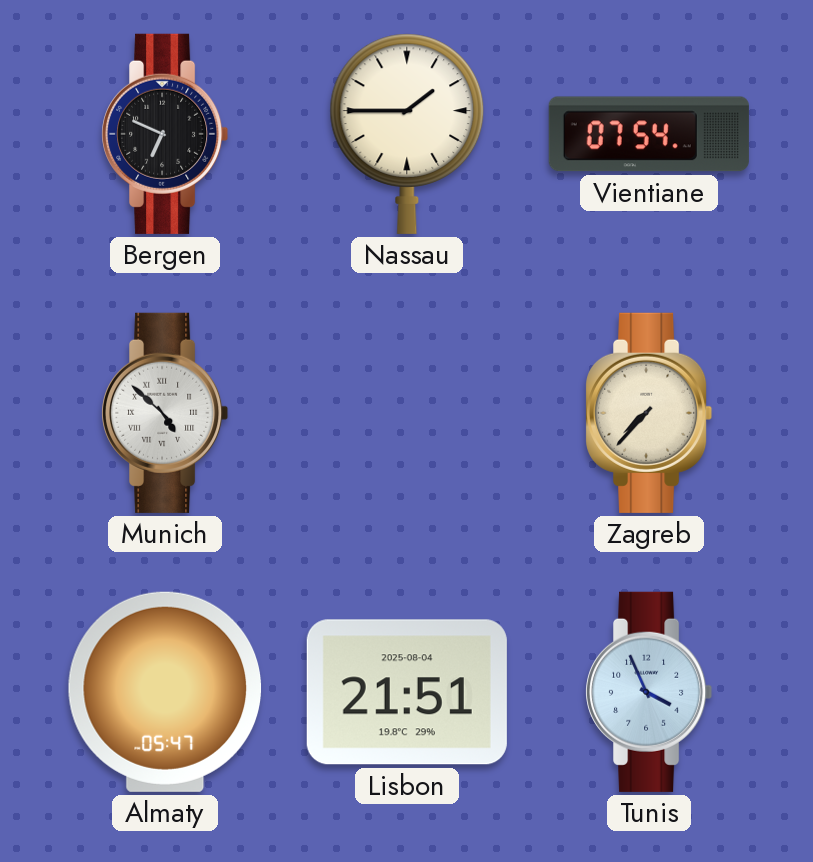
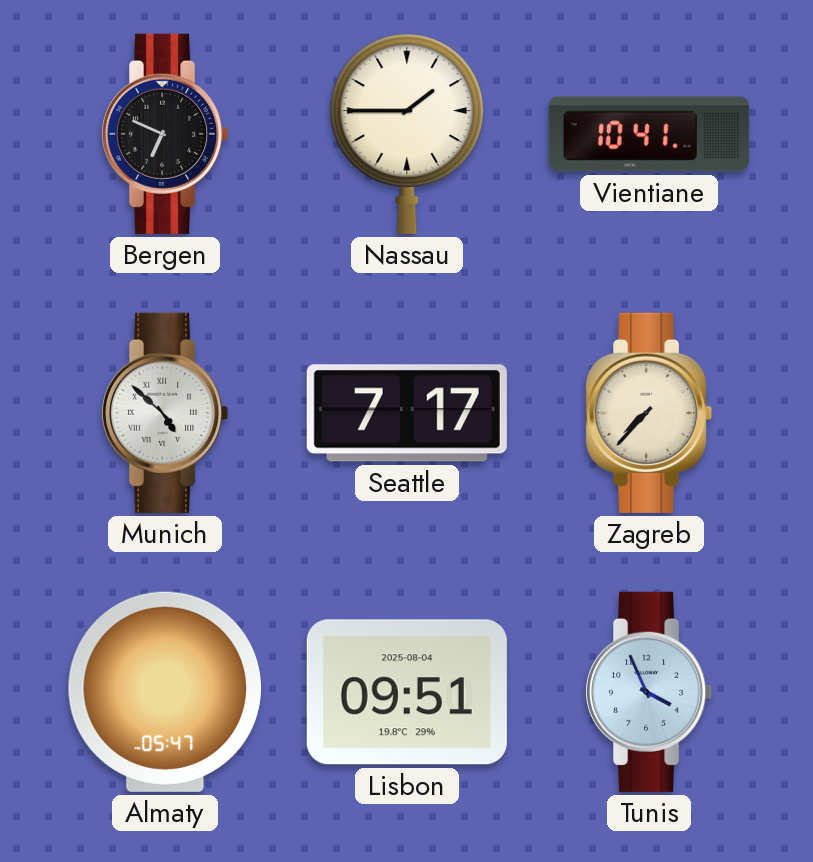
Vientiane: 07:54 -> 10:41 (649, 134)
Seattle: none -> 7:17 (407, 413)
Lisbon: 21:51 -> 09:51 (407, 692)
